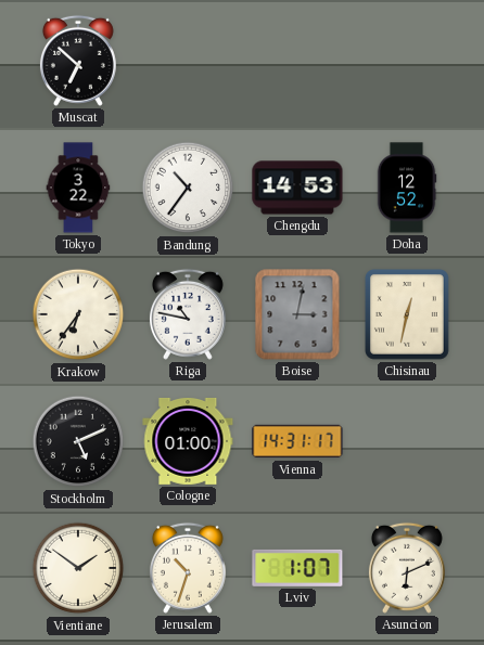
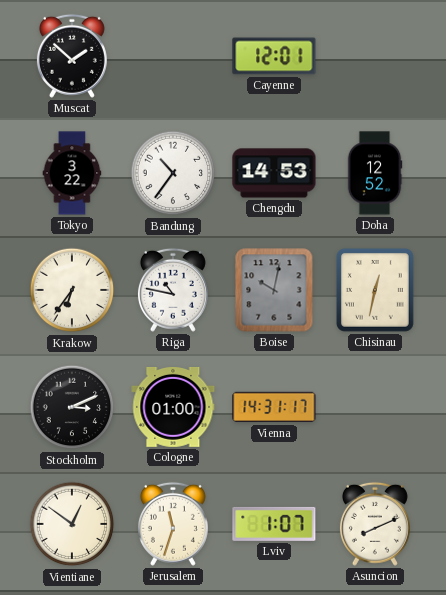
Muscat: 6:52 -> 1:52 (72, 56)
Cayenne: none -> 12:01 (274, 56)
Boise: 3:02 -> 10:02 (274, 290)
Stockholm: 5:11 -> 3:11 (72, 407)
Vientiane: 1:51 -> 12:51 (72, 524)
Jerusalem: 10:33 -> 11:33 (173, 524)
Asuncion: 6:11 -> 8:11 (375, 524)
